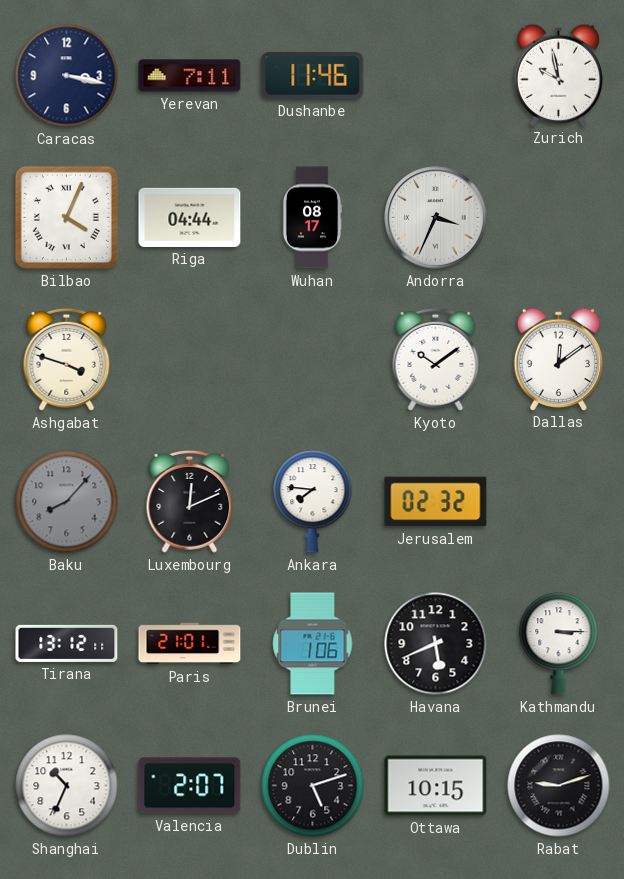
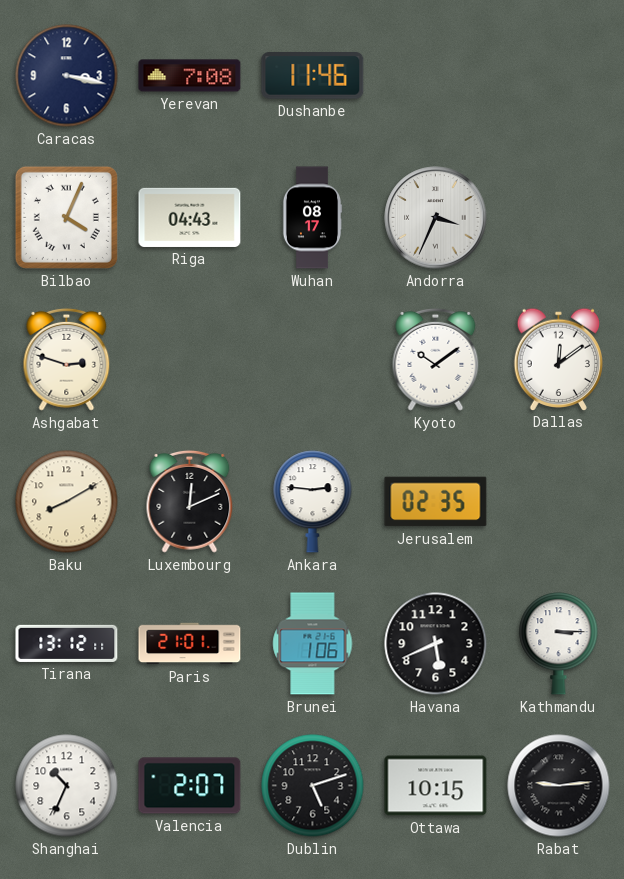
Yerevan: 7:11 -> 7:08 (190, 76)
Zurich: 9:58 -> none (558, 75)
Riga: 04:44 -> 04:43 (190, 217)
Ashgabat: 3:48 -> 2:48 (67, 359)
Baku: 8:07 -> 8:10 (67, 502)
Baku dial: grey -> cream (67, 502)
Ankara: 7:46 -> 2:46 (313, 502)
Jerusalem: 02:32 -> 02:35 (436, 502)
Rabat: 9:12 -> 9:14 (559, 786)
